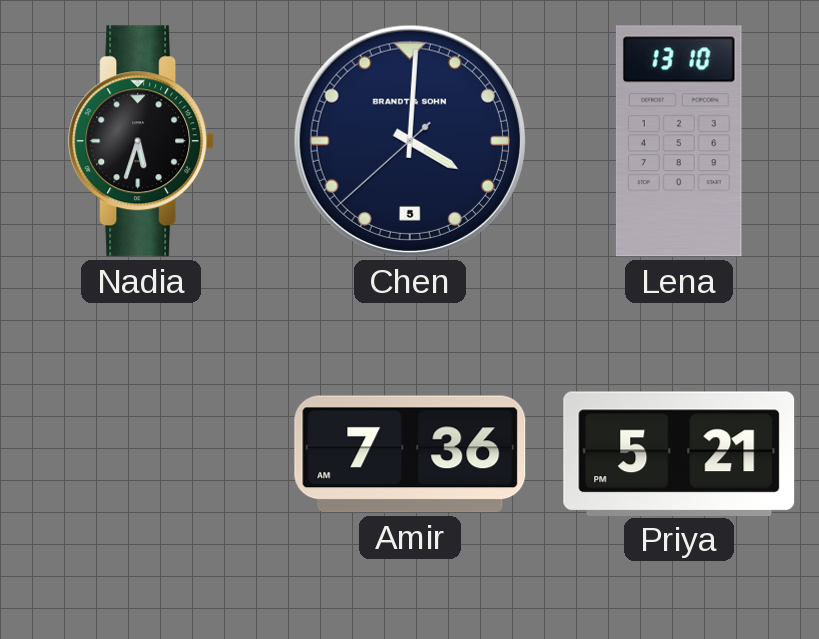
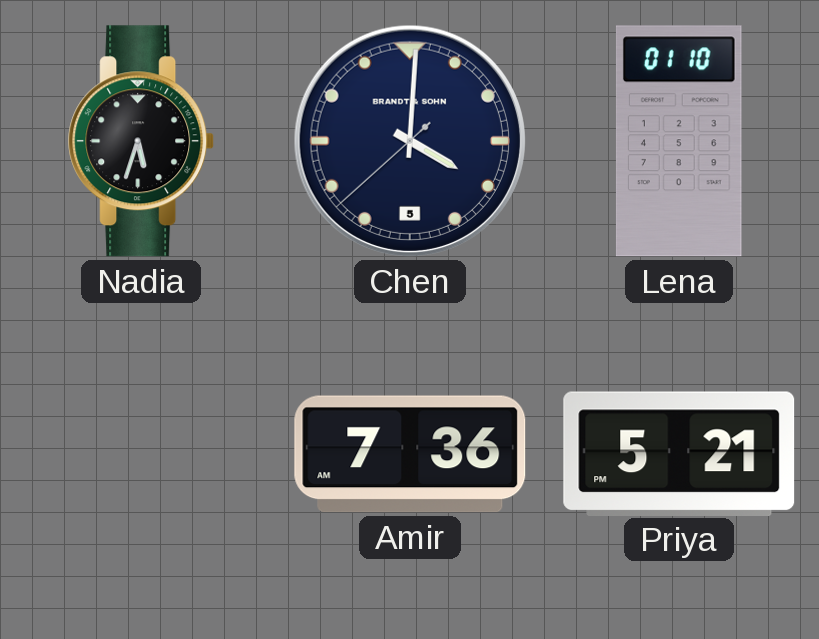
Lena: 13:10 -> 01:10 (679, 141)
